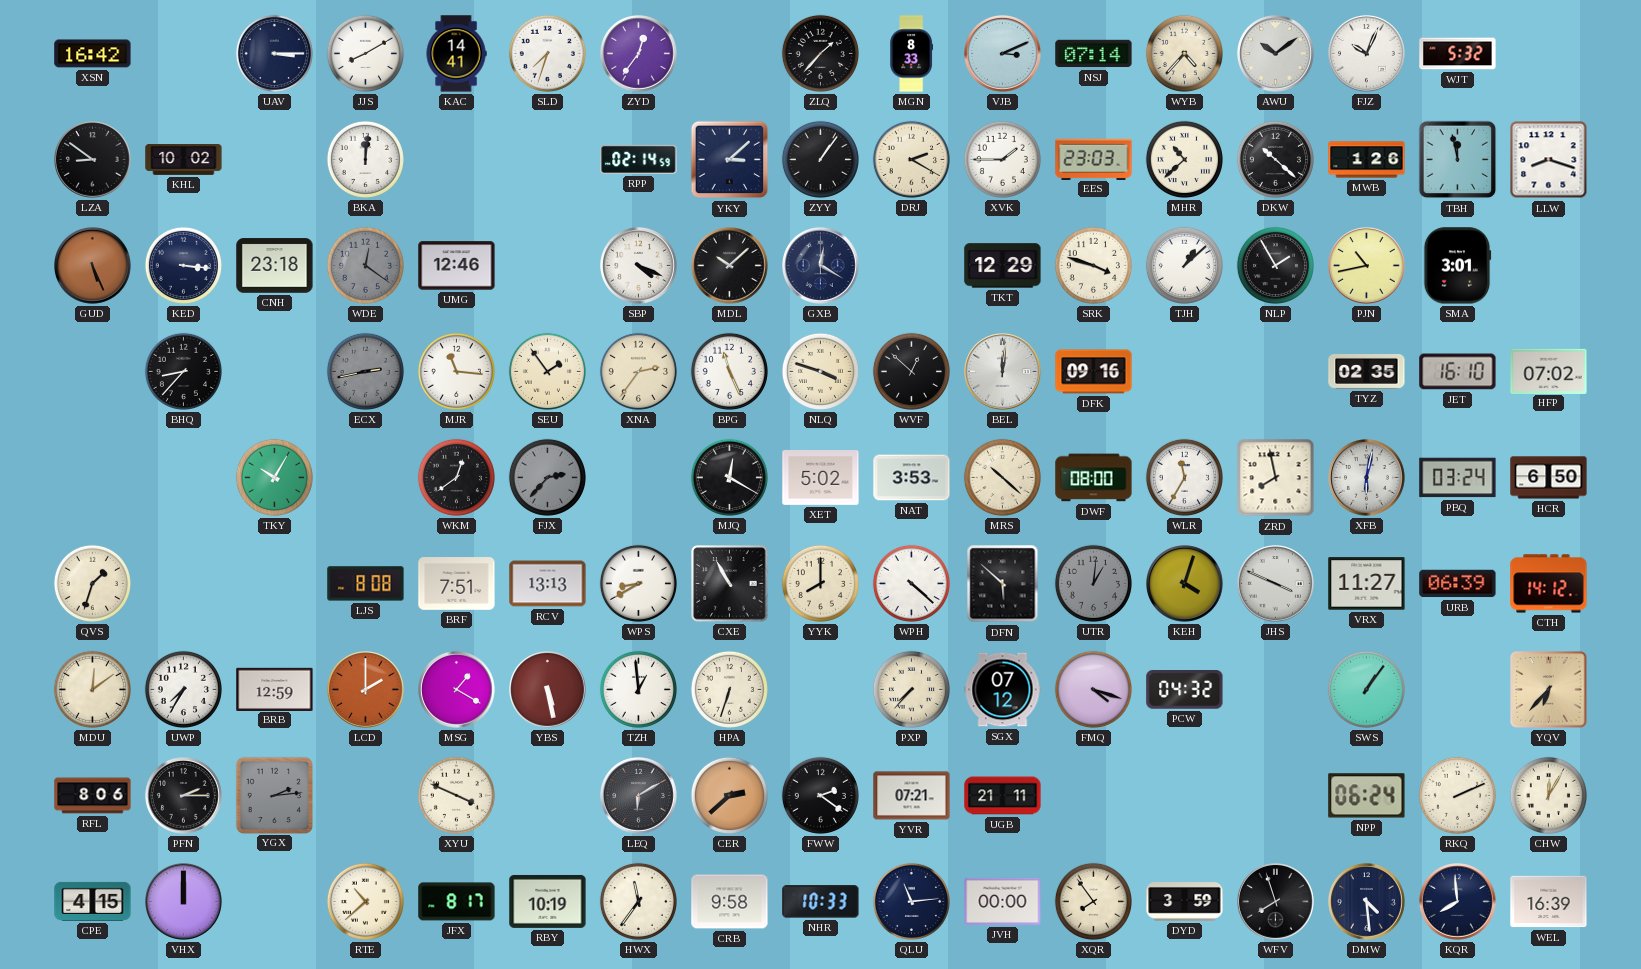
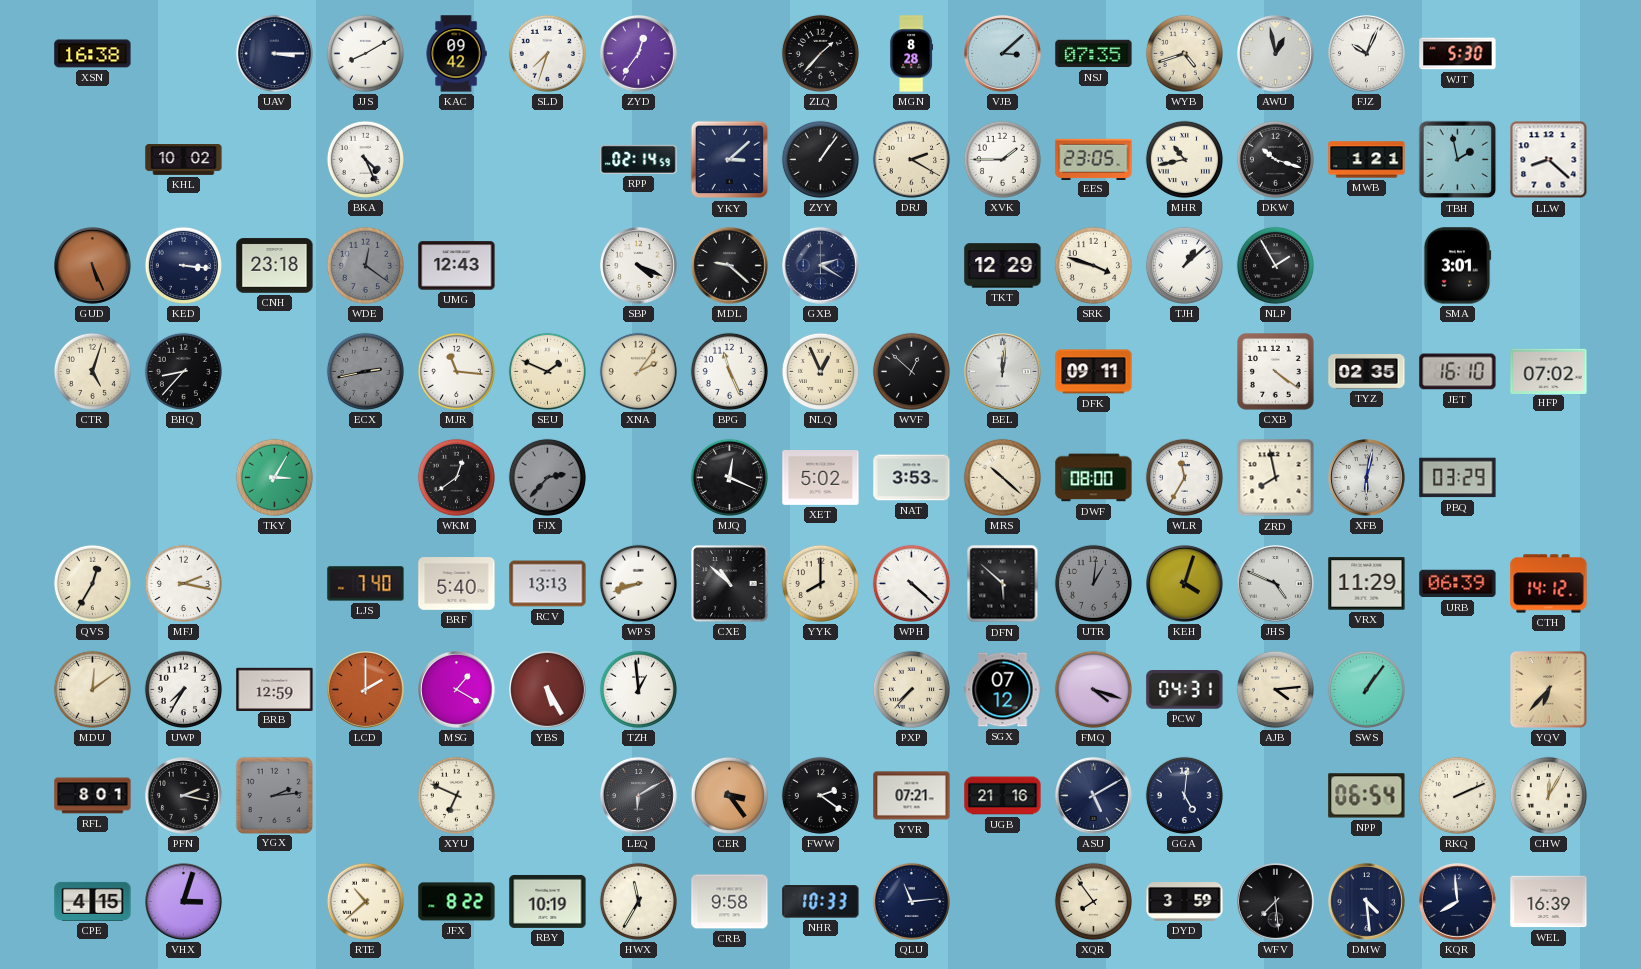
XSN: 16:42 -> 16:38 (93, 54)
KAC: 14:41 -> 09:42 (456, 54)
MGN: 8:33 -> 8:28 (911, 54)
VJB: 3:11 -> 3:08 (1003, 54)
NSJ: 07:14 -> 07:35 (1094, 54)
WYB: 4:37 -> 4:42 (1184, 53)
AWU: 10:09 -> 12:58 (1276, 54)
WJT: 5:32 -> 5:30 (1458, 54)
LZA: 8:51 -> none (93, 160)
BKA: 12:01 -> 4:26 (365, 159)
EES: 23:03 -> 23:05 (1094, 159)
MHR: 10:38 -> 10:43 (1184, 159)
DKW: 10:22 -> 10:18 (1275, 159)
MWB: 1:26 -> 1:21 (1367, 160)
TBH: 11:58 -> 1:58 (1458, 160)
LLW: 8:18 -> 8:22 (1549, 160)
UMG: 12:46 -> 12:43 (457, 266)
MDL: 10:08 -> 9:22 (730, 266)
GXB: 12:20 -> 2:20 (821, 266)
PJN: 10:43 -> none (1367, 266)
CTR: none -> 5:03 (92, 371)
SEU: 1:54 -> 1:49 (547, 371)
XNA: 2:36 -> 2:06 (638, 371)
NLQ: 3:48 -> 12:56 (820, 371)
DFK: 09:16 -> 09:11 (1094, 372)
CXB: none -> 4:21 (1276, 372)
TKY: 10:05 -> 3:05 (274, 477)
MJQ: 12:20 -> 12:19 (729, 477)
PBQ: 03:24 -> 03:29 (1458, 478)
HCR: 6:50 -> none (1549, 478)
QVS: 1:33 -> 12:35 (92, 583)
MFJ: none -> 2:17 (183, 583)
LJS: 8:08 -> 7:40 (366, 584)
BRF: 7:51 -> 5:40 (457, 584)
WPS: 8:40 -> 8:42 (638, 583)
CXE: 10:55 -> 10:52 (730, 584)
JHS: 3:49 -> 4:49 (1276, 584)
VRX: 11:27 -> 11:29 (1367, 584)
YBS: 5:28 -> 5:25 (548, 690)
HPA: 6:33 -> none (729, 689)
PCW: 04:32 -> 04:31 (1185, 690)
AJB: none -> 4:14 (1275, 689)
RFL: 8:06 -> 8:01 (93, 796)
PFN: 2:15 -> 2:17 (184, 796)
XYU: 3:49 -> 6:49 (456, 795)
CER: 2:38 -> 3:24 (729, 795)
UGB: 21:11 -> 21:16 (1003, 796)
ASU: none -> 5:10 (1094, 796)
GGA: none -> 5:01 (1184, 795)
NPP: 06:24 -> 06:54 (1367, 796)
VHX: 12:00 -> 3:03 (184, 902)
JFX: 8:17 -> 8:22 (457, 902)
HWX: 11:36 -> 11:35 (638, 901)
JVH: 00:00 -> none (1003, 901)
WFV: 7:57 -> 7:29 (1276, 902)
